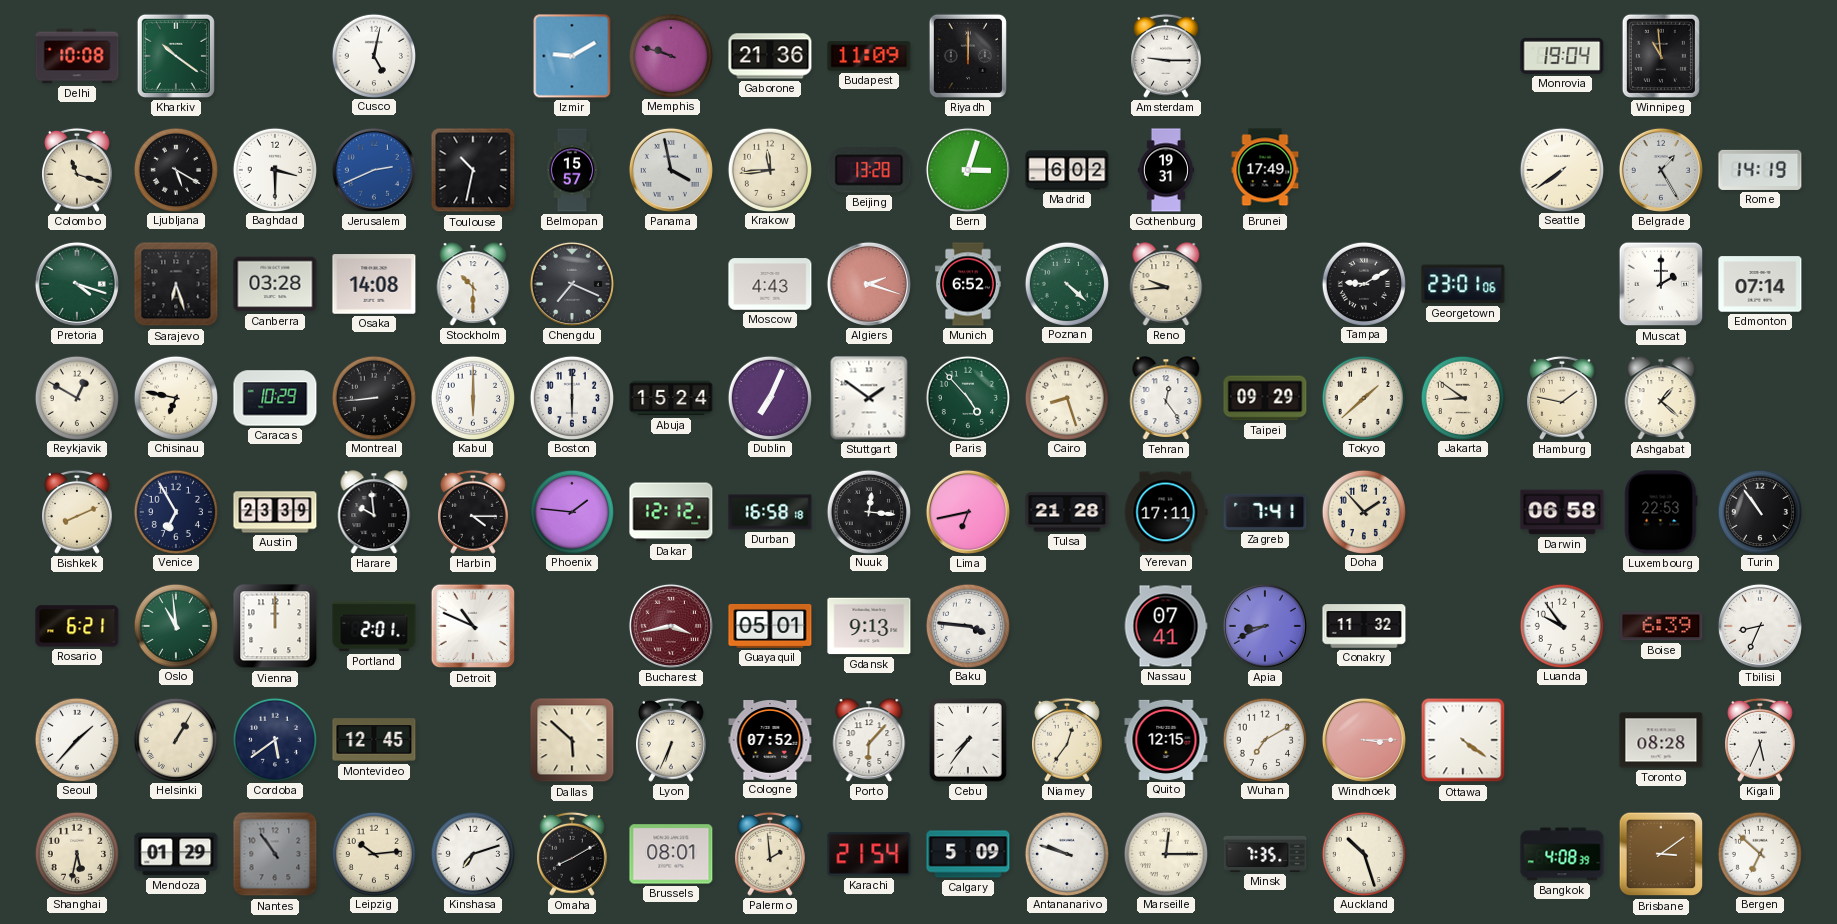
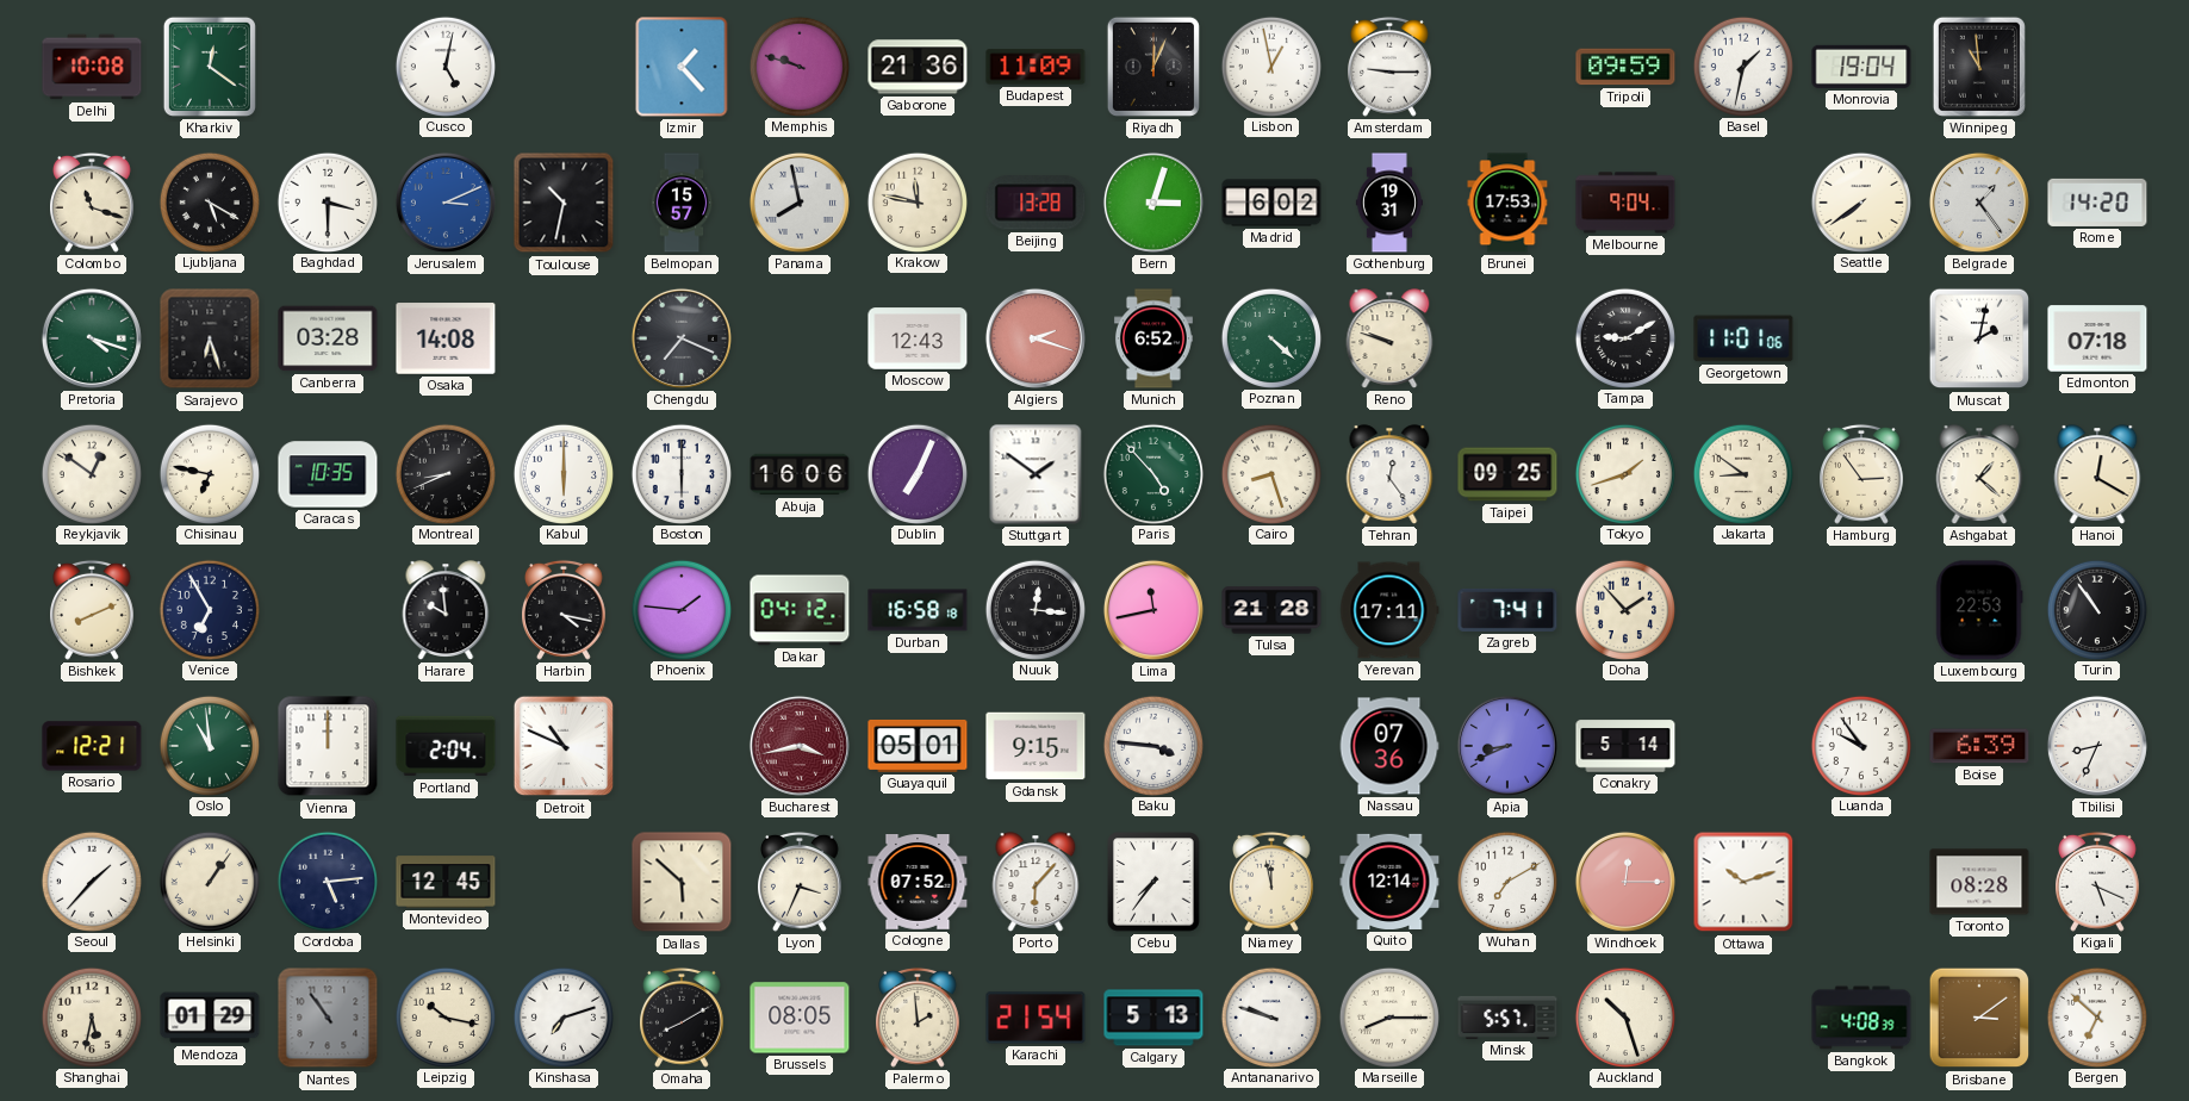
Kharkiv: 10:21 -> 12:21 (210, 67)
Izmir: 9:10 -> 1:23 (682, 67)
Riyadh: 12:00 -> 12:04 (1153, 67)
Lisbon: none -> 12:58 (1270, 66)
Tripoli: none -> 09:59 (1625, 67)
Basel: none -> 1:32 (1742, 66)
Jerusalem: 2:41 -> 3:11 (446, 203)
Panama: 3:58 -> 7:58 (800, 203)
Krakow: 11:44 -> 11:47 (916, 201)
Brunei: 17:49 -> 17:53 (1507, 203)
Melbourne: none -> 9:04 (1625, 203)
Belgrade: 1:25 -> 1:24 (1979, 203)
Rome: 14:19 -> 14:20 (2097, 203)
Stockholm: 10:30 -> none (473, 284)
Moscow: 4:43 -> 12:43 (918, 338)
Reno: 9:44 -> 9:48 (1389, 338)
Georgetown: 23:01 -> 11:01 (1743, 338)
Muscat: 2:00 -> 2:02 (1979, 338)
Edmonton: 07:14 -> 07:18 (2097, 338)
Reykjavik: 12:50 -> 12:51 (91, 473)
Caracas: 10:29 -> 10:35 (328, 474)
Montreal: 8:44 -> 8:41 (444, 473)
Abuja: 15:24 -> 16:06 (800, 474)
Taipei: 09:29 -> 09:25 (1507, 474)
Tokyo: 1:38 -> 1:42 (1624, 473)
Hamburg: 1:47 -> 2:54 (1862, 474)
Hanoi: none -> 12:20 (2097, 474)
Austin: 23:39 -> none (275, 512)
Harbin: 4:15 -> 4:17 (565, 610)
Dakar: 12:12 -> 04:12 (800, 610)
Lima: 6:43 -> 11:43 (1153, 610)
Darwin: 06:58 -> none (1562, 512)
Rosario: 6:21 -> 12:21 (92, 746)
Portland: 2:01 -> 2:04 (446, 746)
Gdansk: 9:13 -> 9:15 (1036, 746)
Nassau: 07:41 -> 07:36 (1389, 746)
Conakry: 11:32 -> 5:14 (1625, 746)
Helsinki: 1:05 -> 1:06 (209, 881)
Cordoba: 5:39 -> 5:14 (327, 881)
Lyon: 6:34 -> 3:34 (801, 882)
Niamey: 12:36 -> 11:58 (1273, 882)
Quito: 12:15 -> 12:14 (1389, 882)
Windhoek: 3:15 -> 12:15 (1625, 882)
Ottawa: 4:21 -> 10:12 (1743, 882)
Kigali: 5:34 -> 5:19 (2098, 882)
Leipzig: 10:14 -> 10:17 (444, 1016)
Brussels: 08:01 -> 08:05 (800, 1018)
Calgary: 5:09 -> 5:13 (1153, 1018)
Marseille: 12:15 -> 8:15 (1388, 1016)
Minsk: 7:35 -> 5:57 (1507, 1018)
